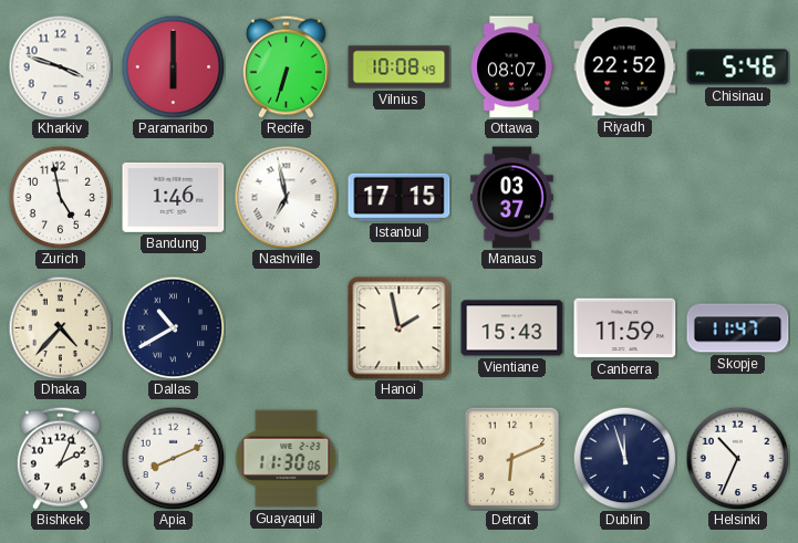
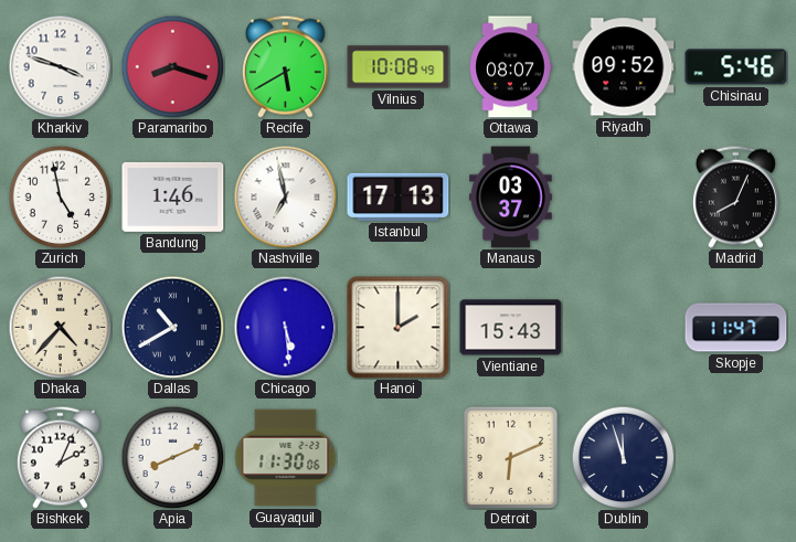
Paramaribo: 6:00 -> 8:18 (172, 66)
Recife: 6:33 -> 5:40 (285, 66)
Riyadh: 22:52 -> 09:52 (624, 67)
Istanbul: 17:15 -> 17:13 (399, 196)
Madrid: none -> 8:04 (735, 196)
Chicago: none -> 5:29 (285, 327)
Hanoi: 1:58 -> 2:00 (399, 328)
Canberra: 11:59 -> none (625, 328)
Helsinki: 10:34 -> none (737, 458)
